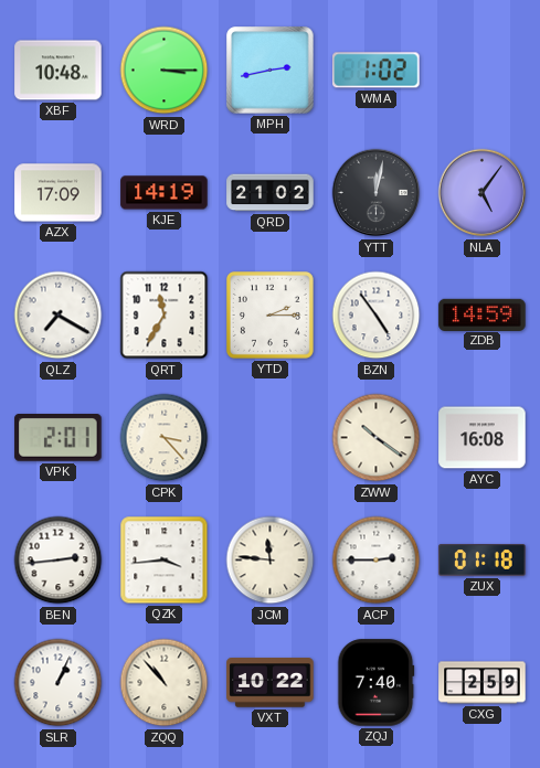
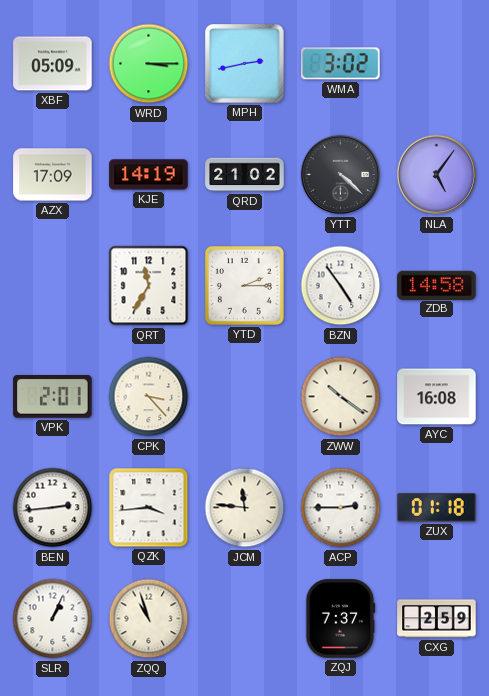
XBF: 10:48 -> 05:09 (53, 64)
WMA: 1:02 -> 3:02 (341, 64)
YTT: 12:02 -> 4:22 (341, 175)
QLZ: 7:20 -> none (59, 316)
ZDB: 14:59 -> 14:58 (437, 285)
ZQQ: 10:53 -> 10:57 (149, 619)
VXT: 10:22 -> none (271, 683)
ZQJ: 7:40 -> 7:37 (341, 619)
